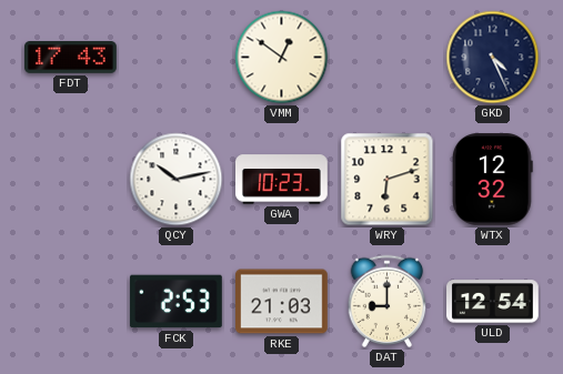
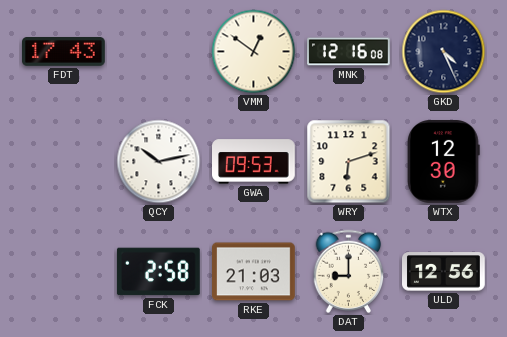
MNK: none -> 12:16 (349, 52)
GWA: 10:23 -> 09:53 (254, 162)
WTX: 12:32 -> 12:30 (444, 162)
FCK: 2:53 -> 2:58 (158, 272)
ULD: 12:54 -> 12:56 (444, 272)
